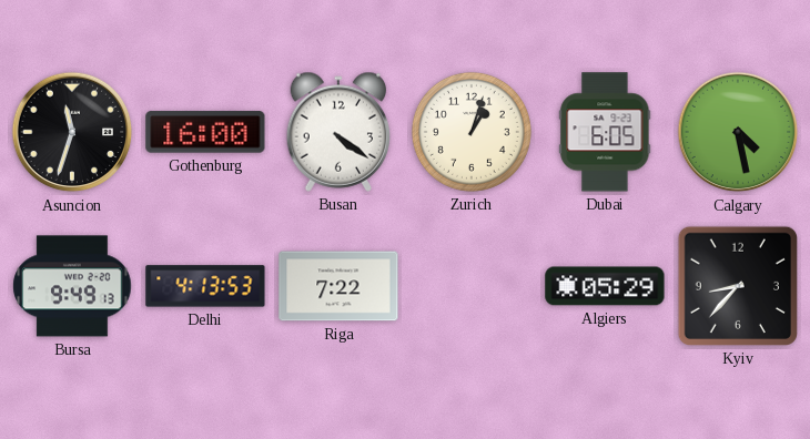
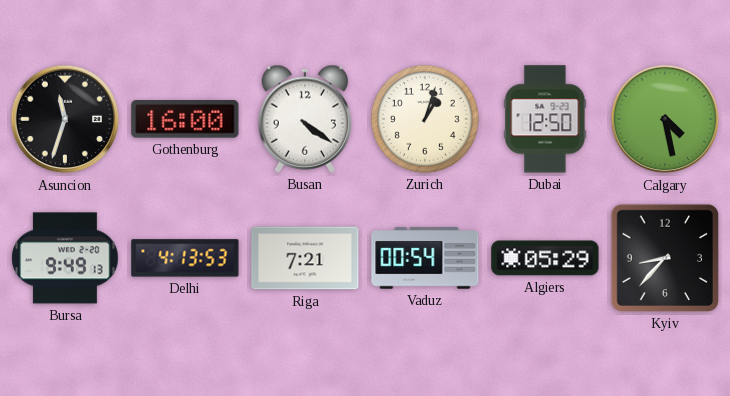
Dubai: 6:05 -> 12:50 (545, 119)
Riga: 7:22 -> 7:21 (305, 258)
Vaduz: none -> 00:54 (425, 258)
